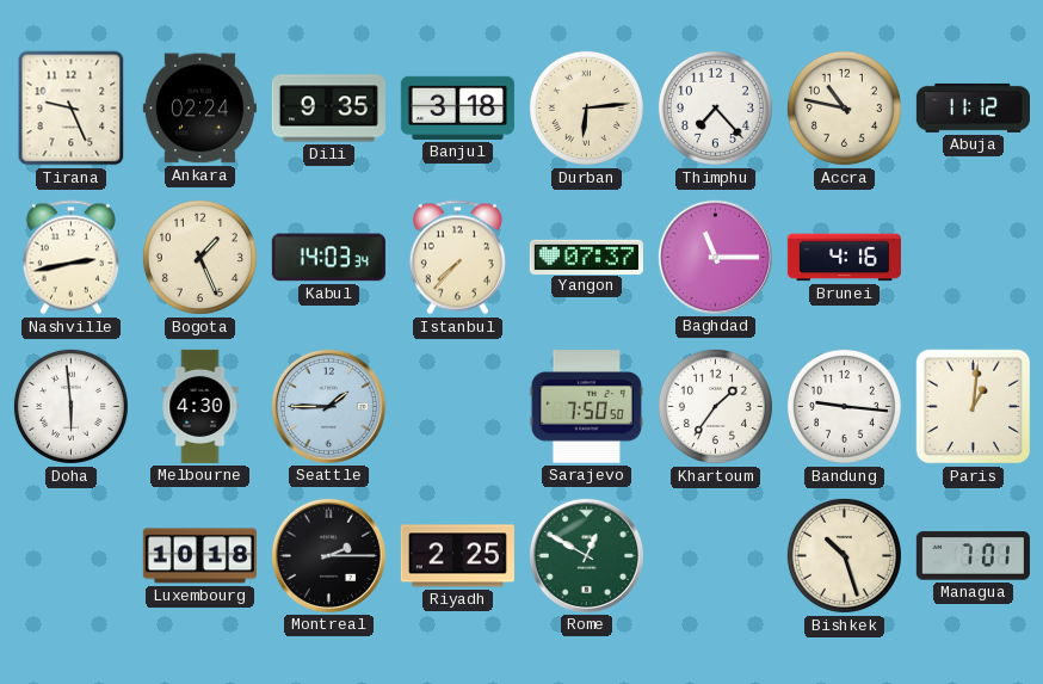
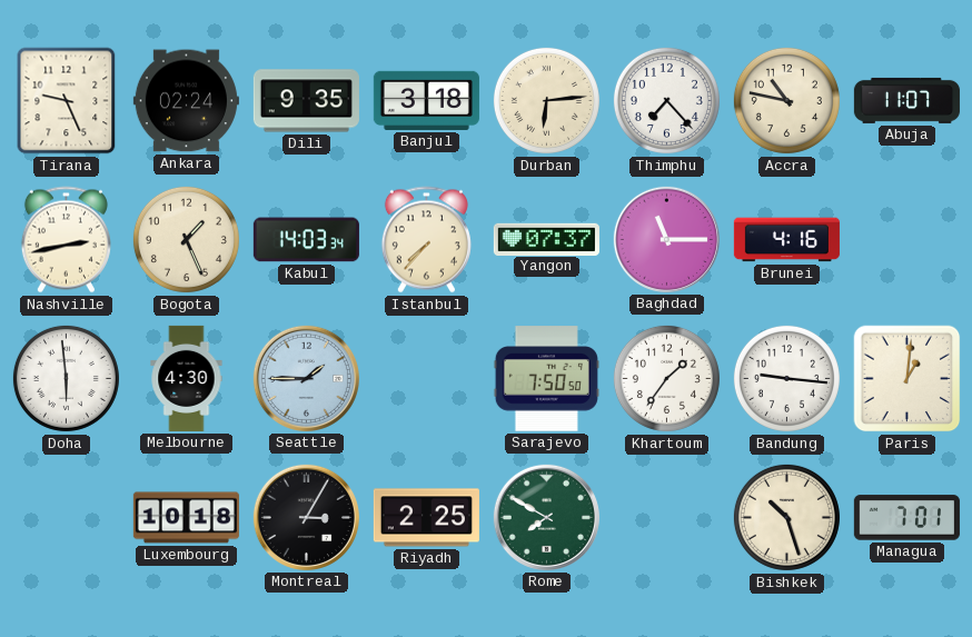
Abuja: 11:12 -> 11:07 (906, 100)
Montreal: 2:15 -> 3:05 (306, 517)
Rome: 12:50 -> 7:50 (546, 517)
